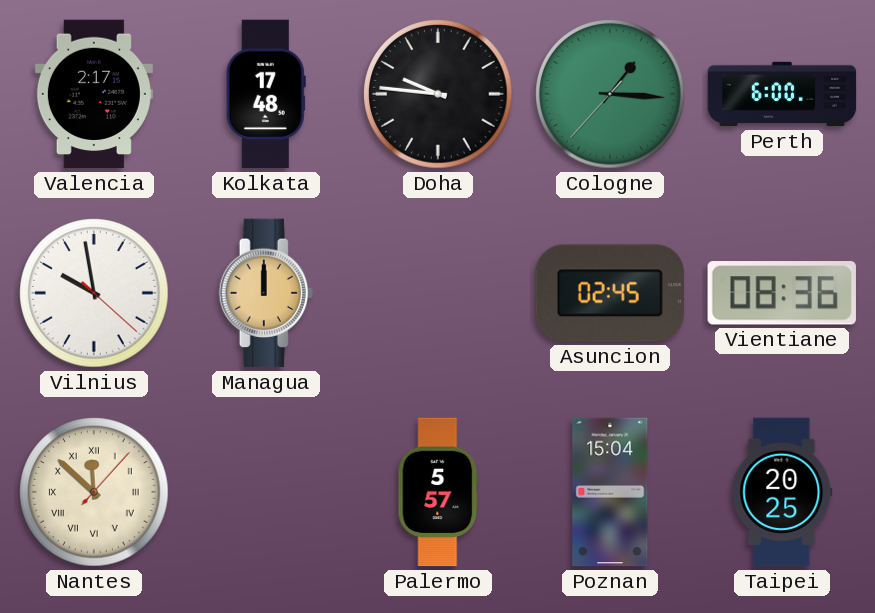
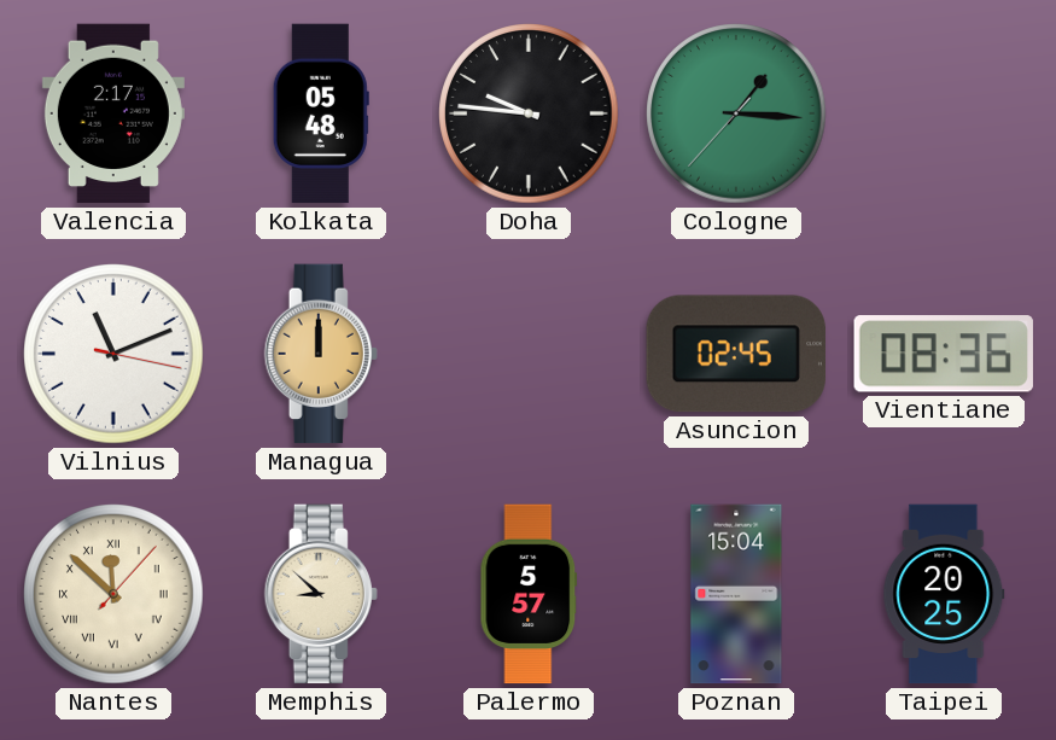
Kolkata: 17:48 -> 05:48 (321, 113)
Perth: 6:00 -> none (782, 94)
Vilnius: 9:58 -> 11:11 (113, 354)
Memphis: none -> 8:52 (321, 594)
